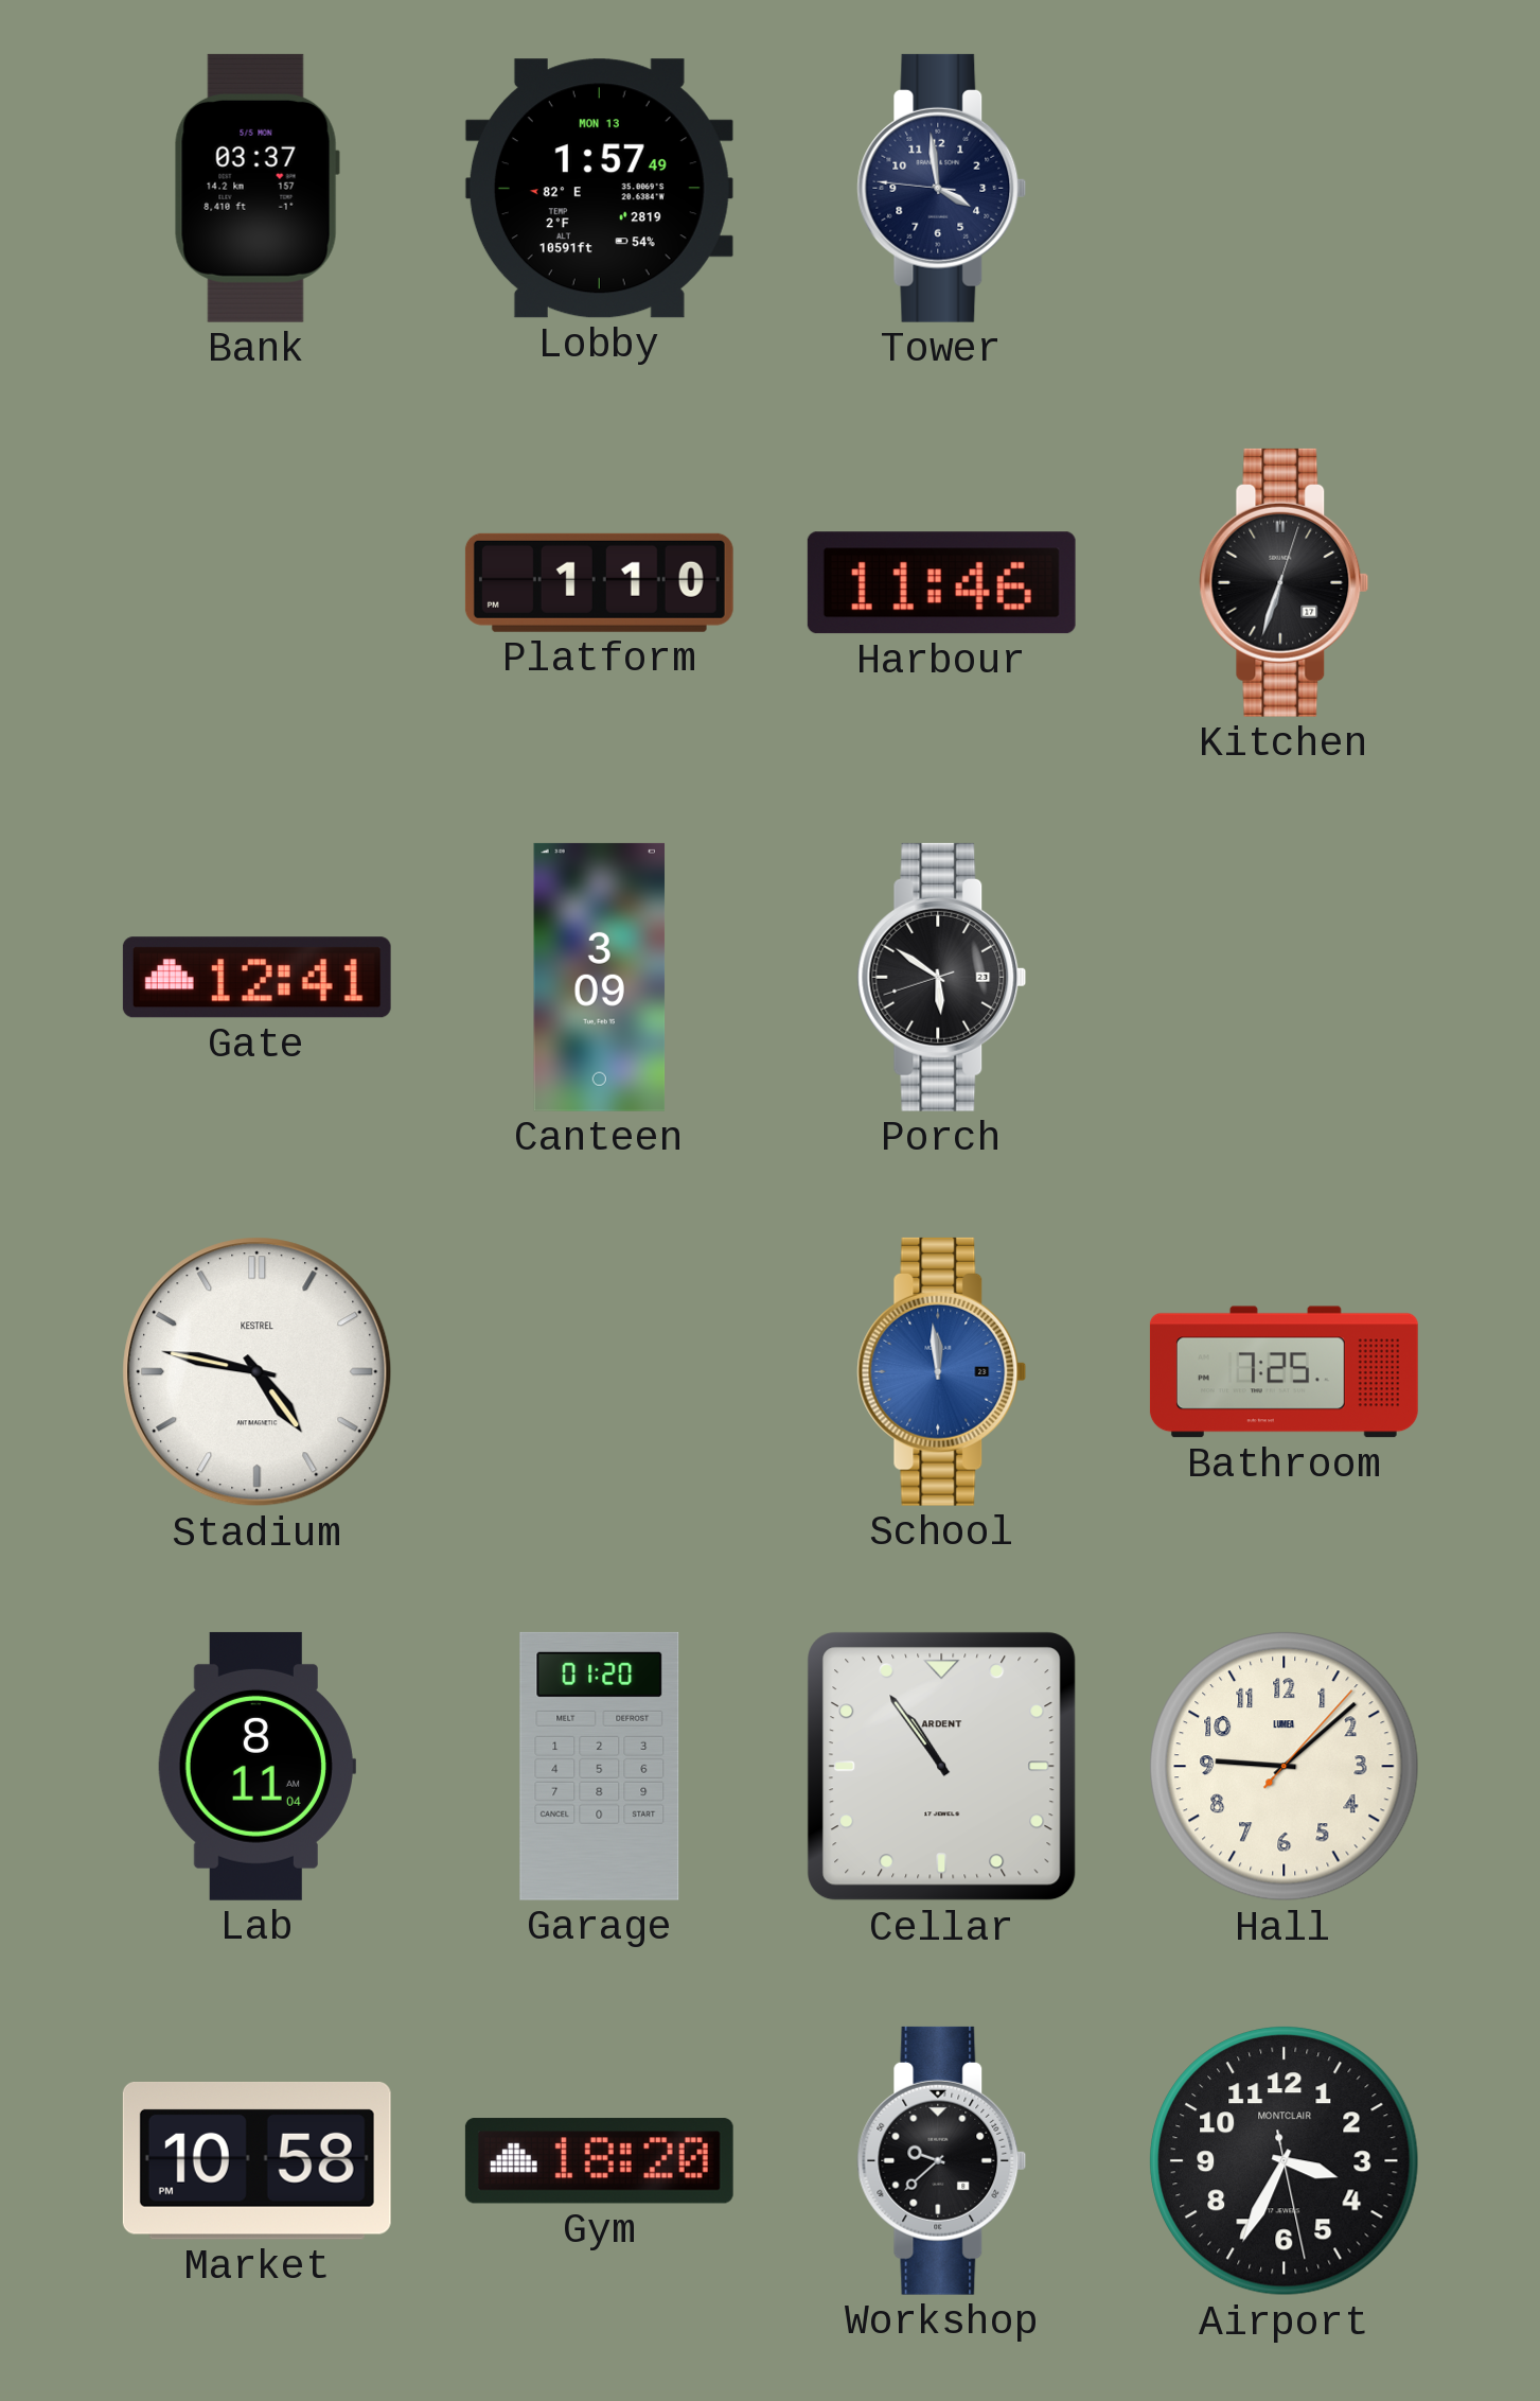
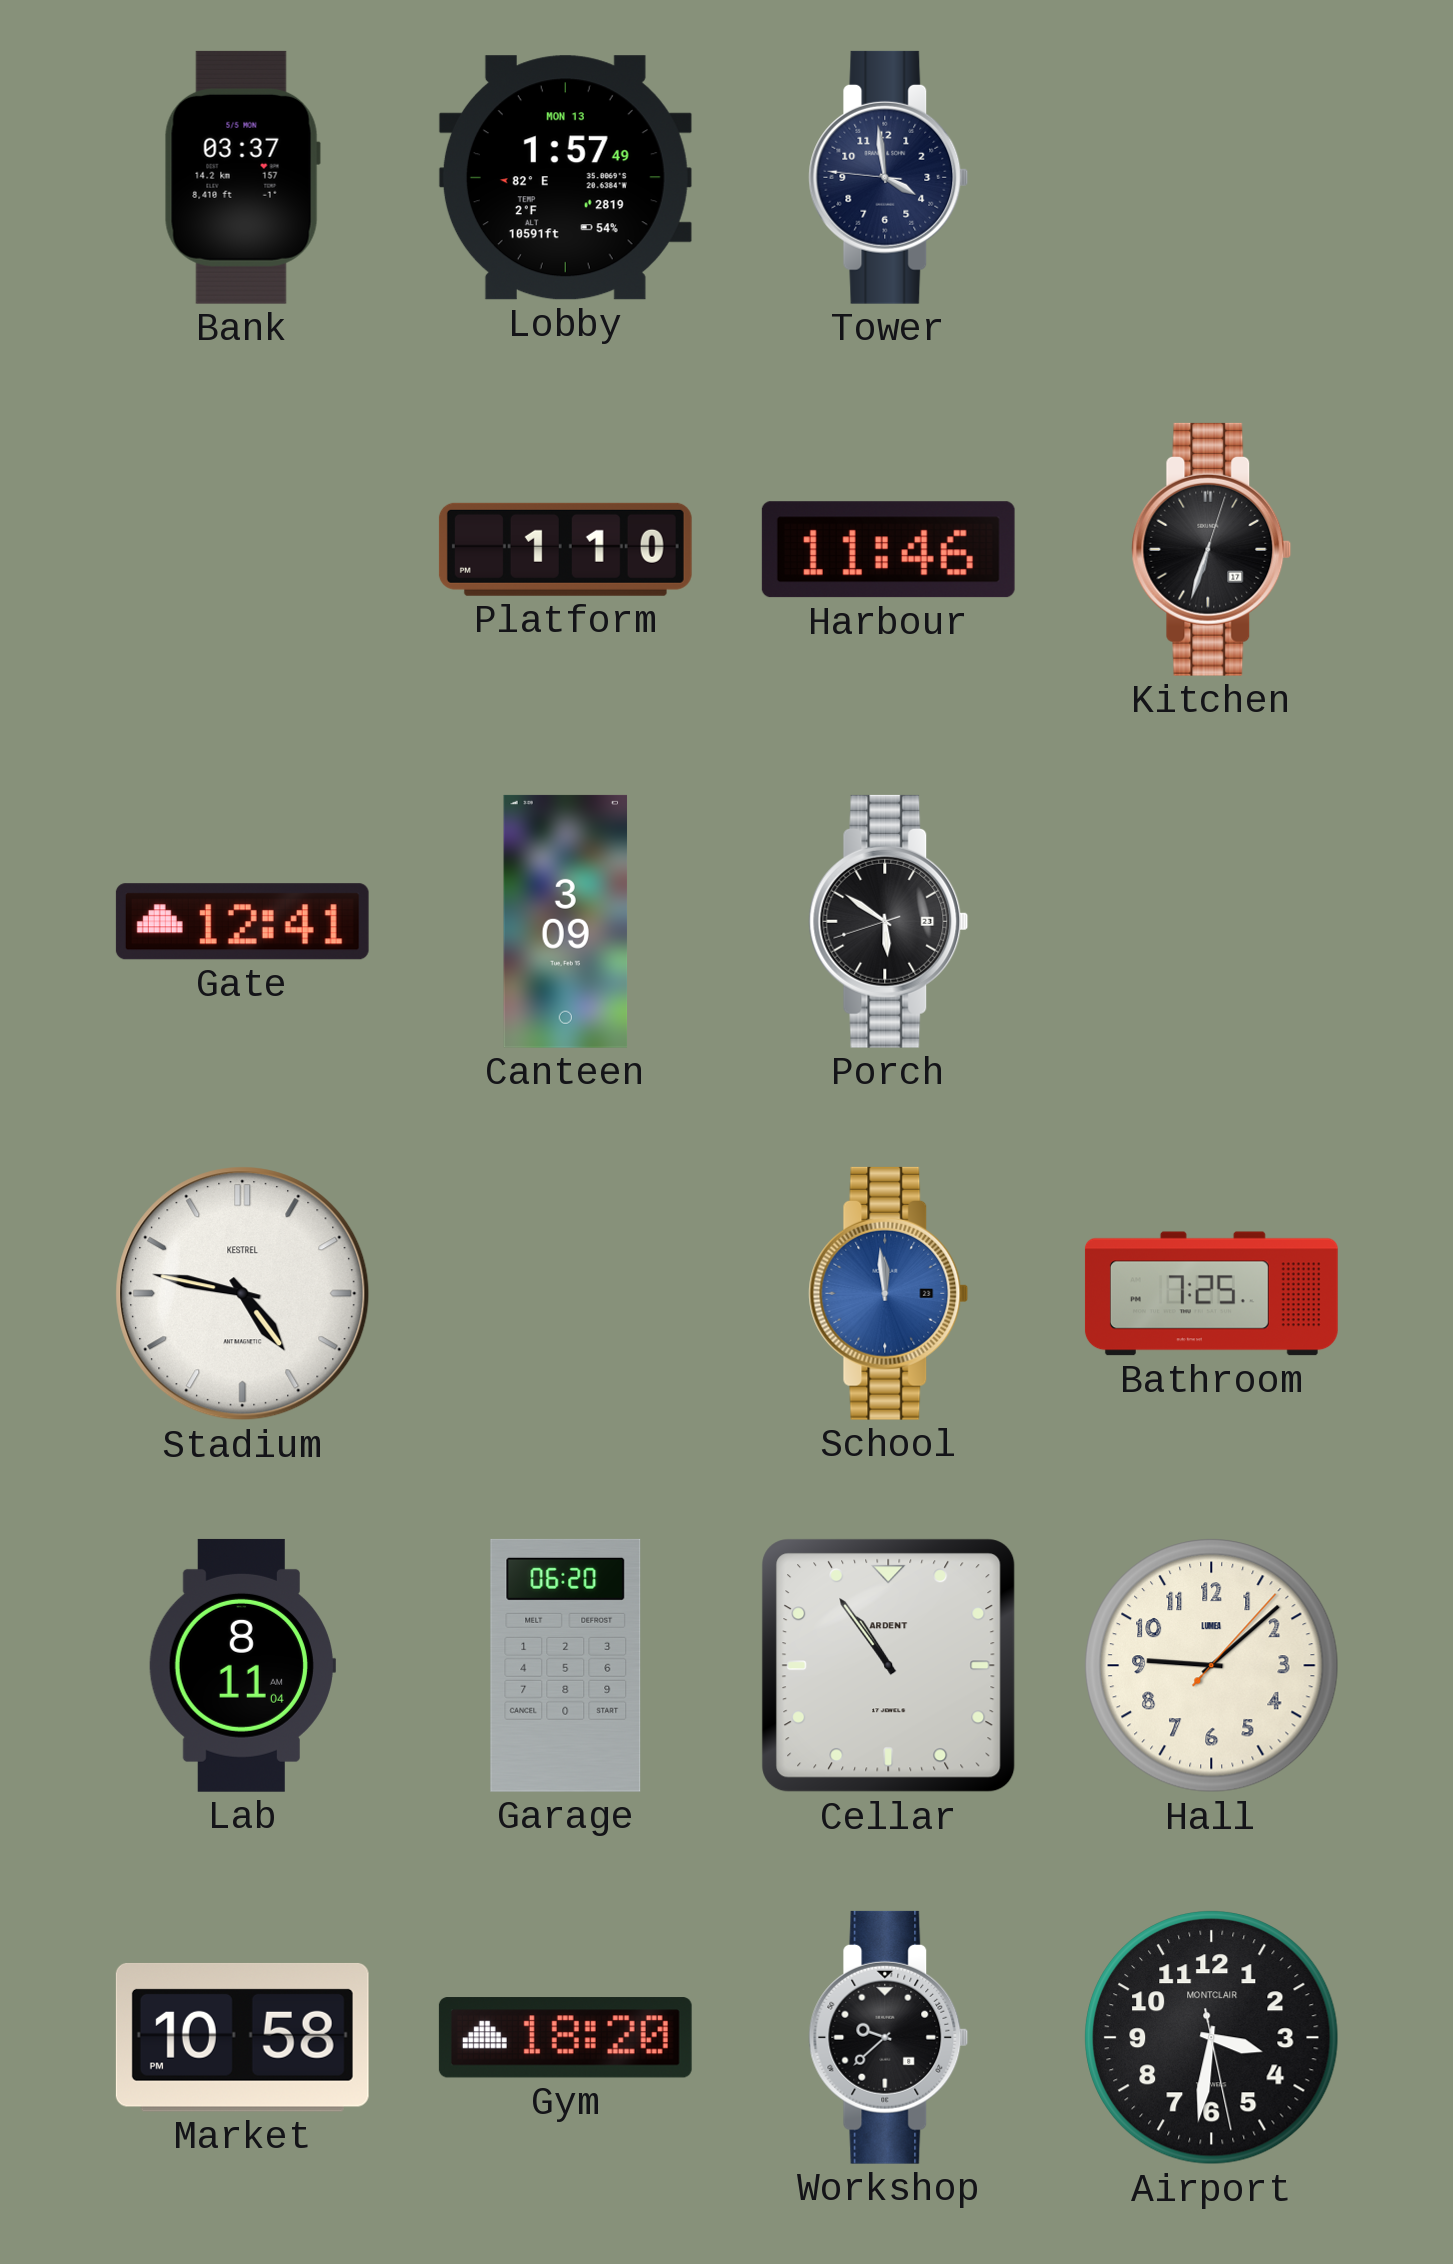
Garage: 01:20 -> 06:20 (566, 1665)
Airport: 3:34 -> 3:31 (1212, 2038)
